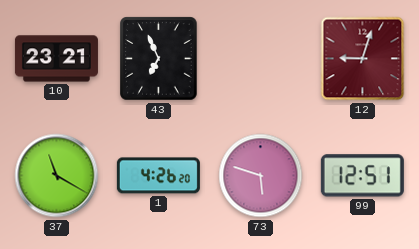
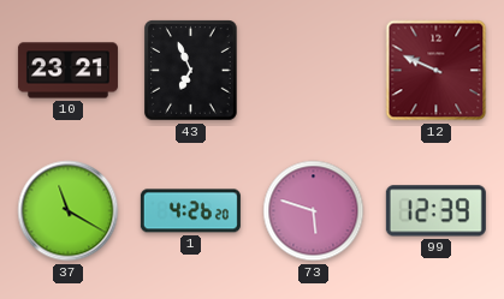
12: 9:03 -> 9:49 (437, 71)
99: 12:51 -> 12:39 (435, 211)
